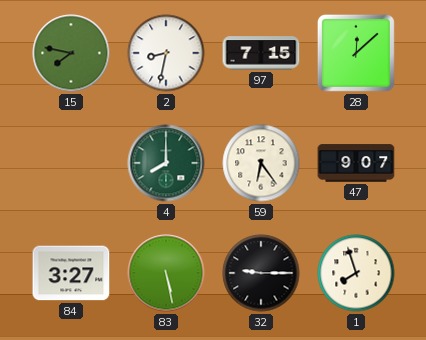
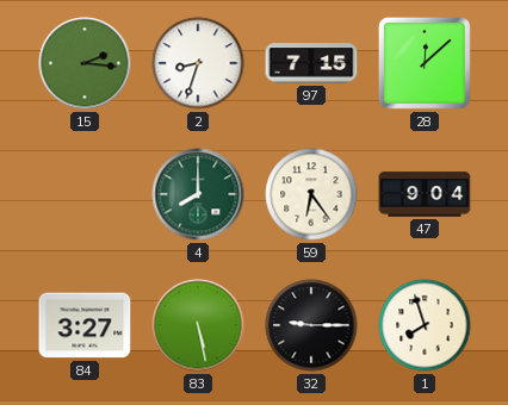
15: 7:47 -> 2:16 (85, 63)
2: 8:32 -> 8:33 (198, 63)
47: 9:07 -> 9:04 (425, 194)
